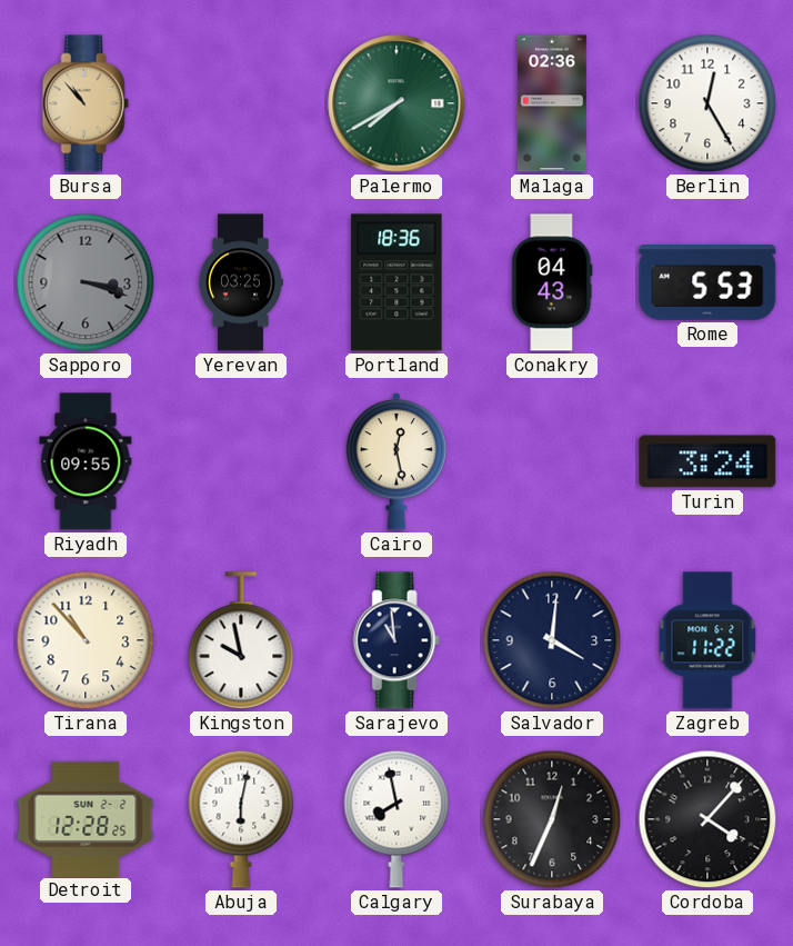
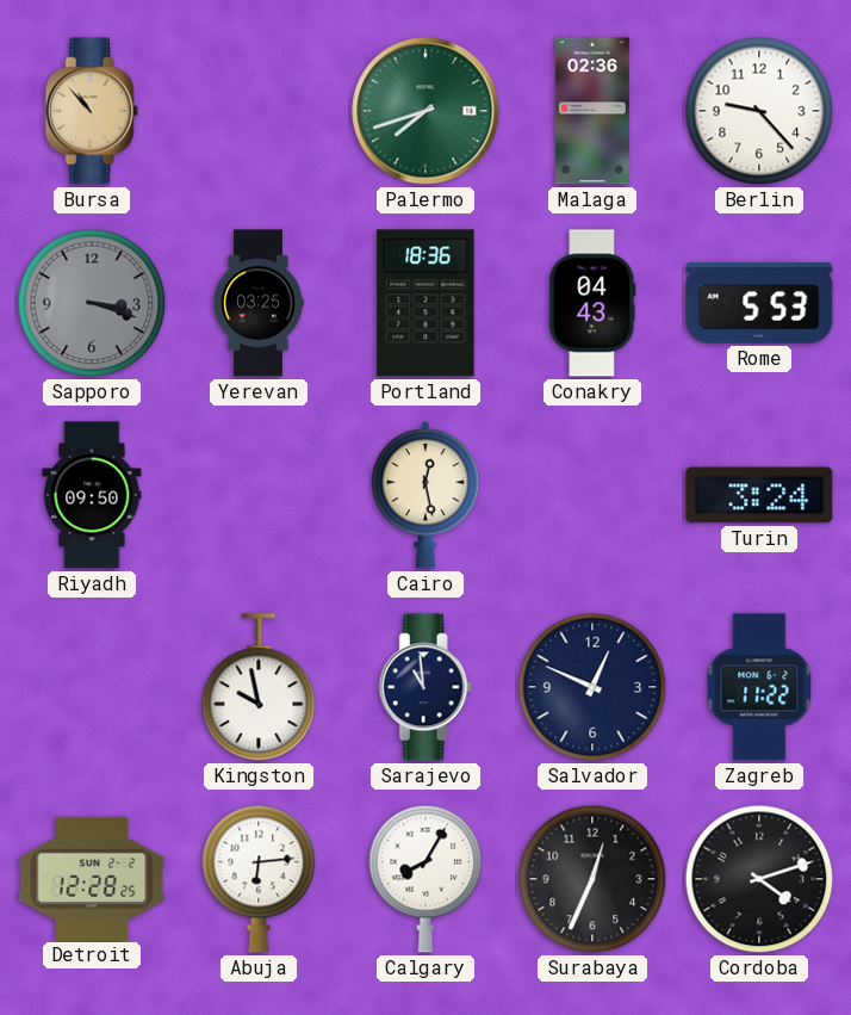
Palermo: 7:40 -> 7:42 (425, 111)
Berlin: 12:25 -> 9:23 (759, 111)
Riyadh: 09:55 -> 09:50 (92, 495)
Tirana: 10:53 -> none (86, 640)
Salvador: 4:01 -> 12:49 (592, 687)
Abuja: 6:02 -> 6:14 (259, 879)
Calgary: 7:58 -> 8:05 (425, 879)
Cordoba: 4:07 -> 4:12 (759, 879)
